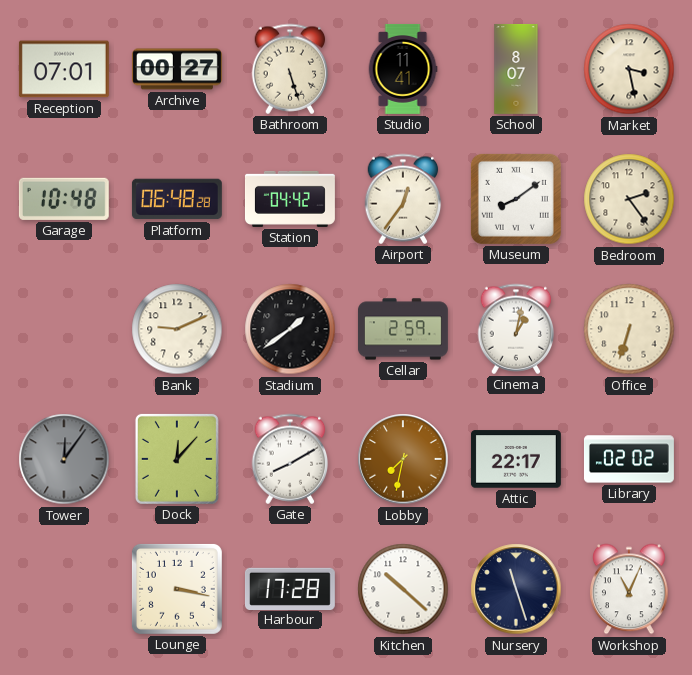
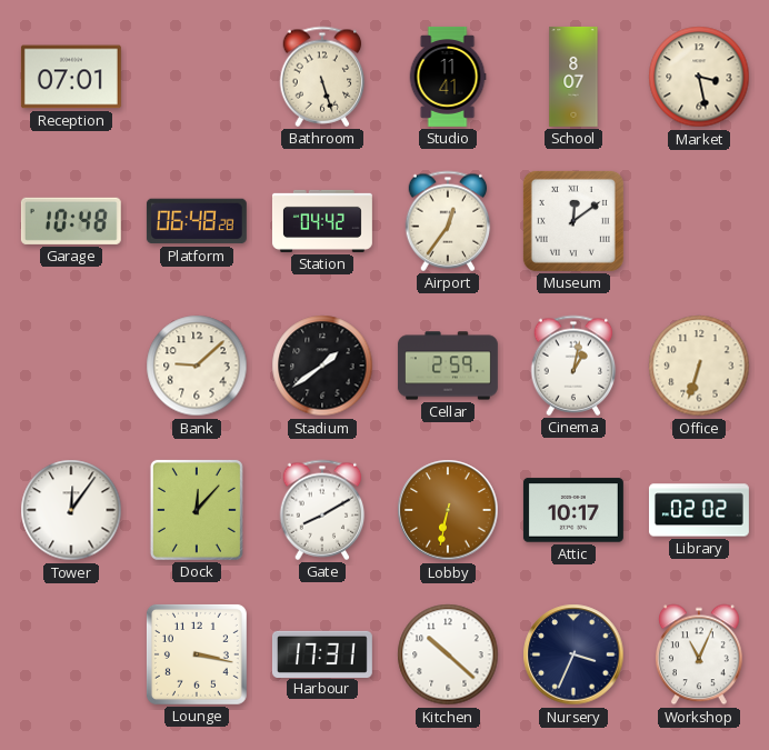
Archive: 00:27 -> none (177, 69)
Museum: 8:09 -> 12:09 (573, 221)
Bedroom: 2:24 -> none (629, 199)
Bank: 9:11 -> 9:08 (197, 366)
Tower dial: grey -> white (71, 510)
Lobby: 7:32 -> 6:32 (448, 510)
Attic: 22:17 -> 10:17 (573, 510)
Harbour: 17:28 -> 17:31 (322, 653)
Nursery: 11:27 -> 3:34 (573, 654)
